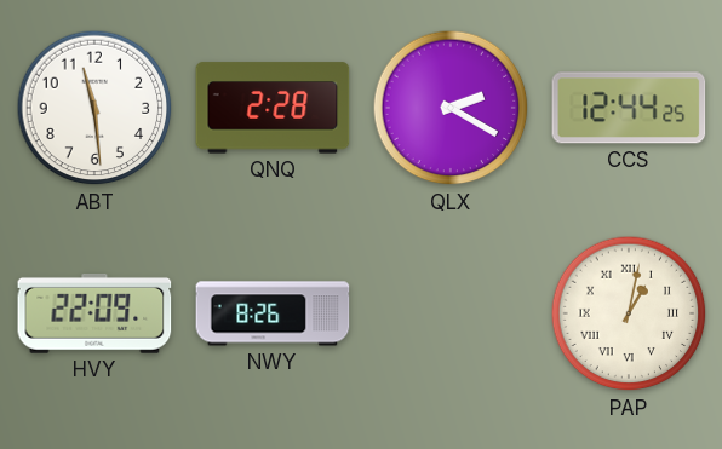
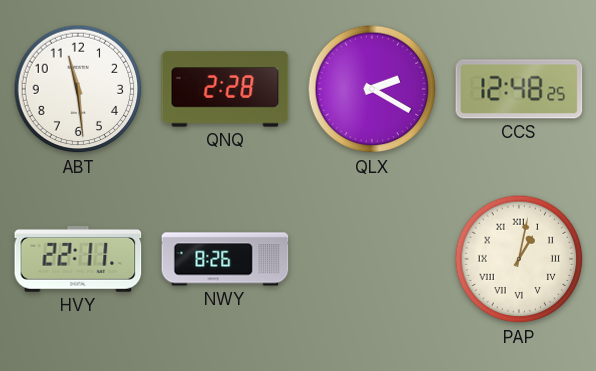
CCS: 12:44 -> 12:48 (519, 89)
HVY: 22:09 -> 22:11 (78, 259)
